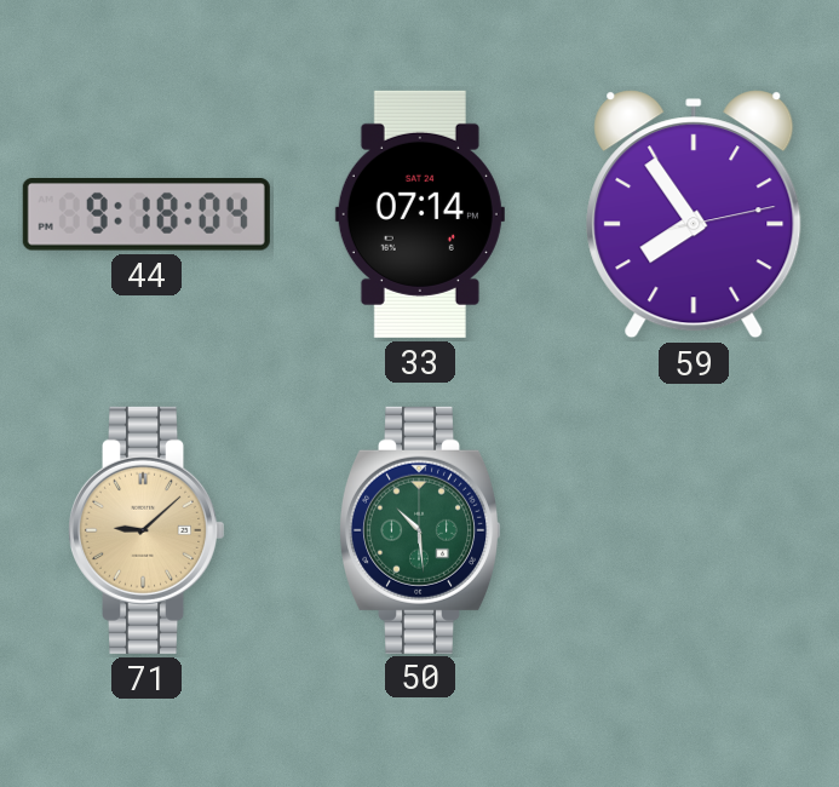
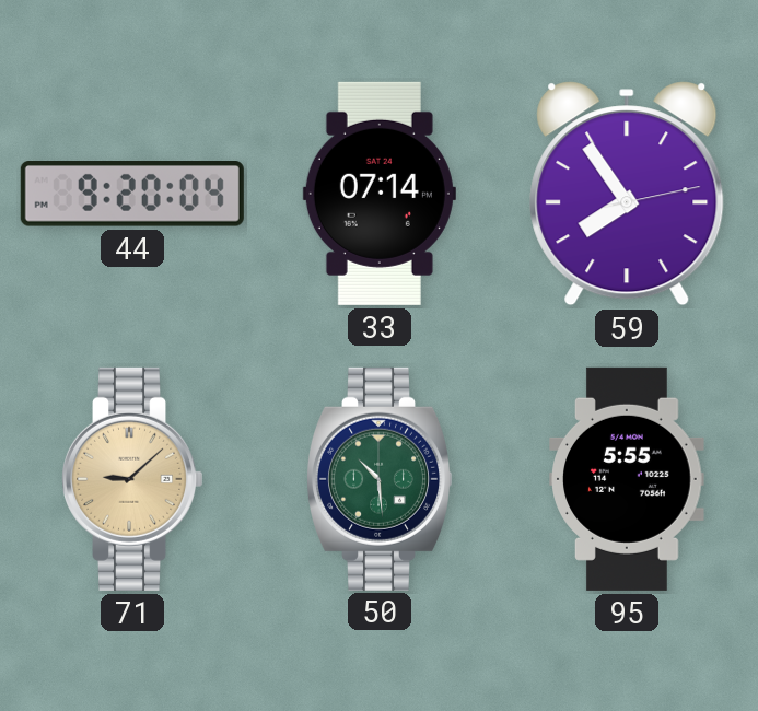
44: 9:18 -> 9:20 (132, 195)
95: none -> 5:55 (627, 479)
